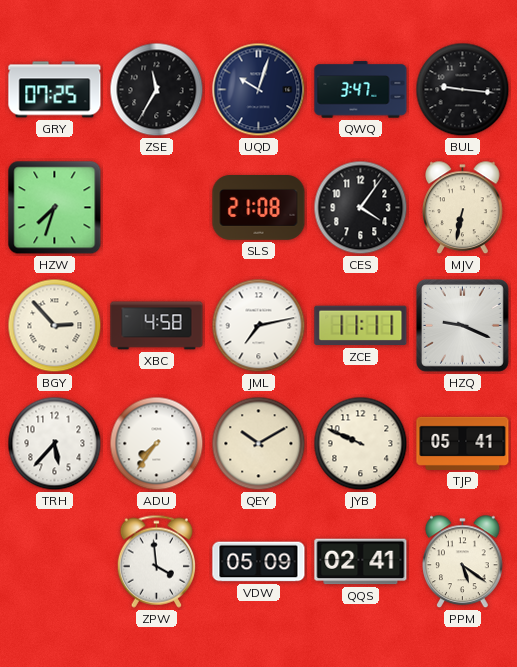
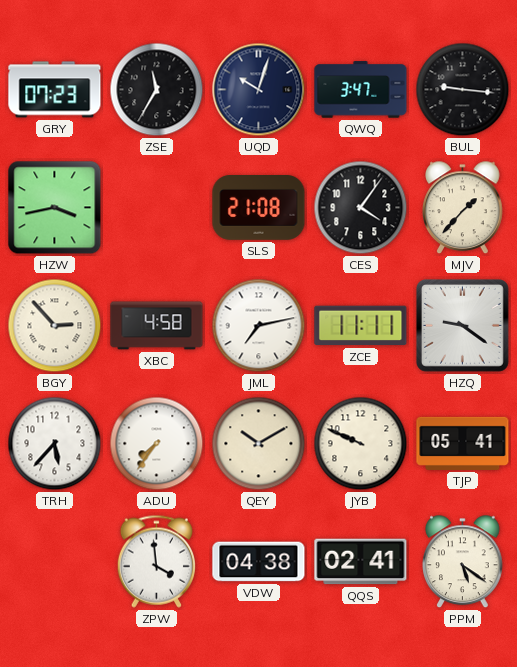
GRY: 07:25 -> 07:23 (55, 90)
HZW: 7:33 -> 3:43 (55, 208)
MJV: 6:32 -> 1:37 (463, 208)
HZQ: 9:19 -> 9:21 (462, 325)
VDW: 05:09 -> 04:38 (259, 562)
